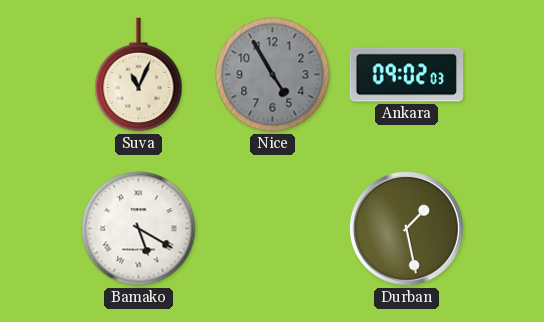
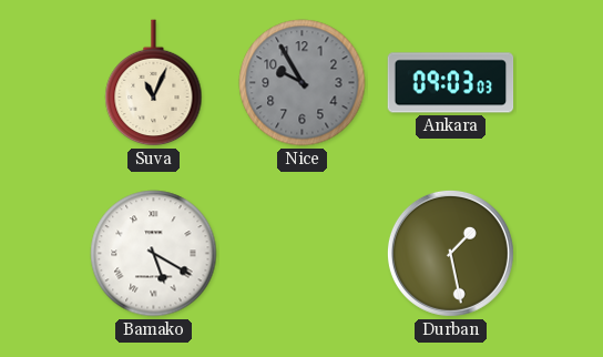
Nice: 4:55 -> 9:55 (303, 83)
Ankara: 09:02 -> 09:03 (451, 83)
